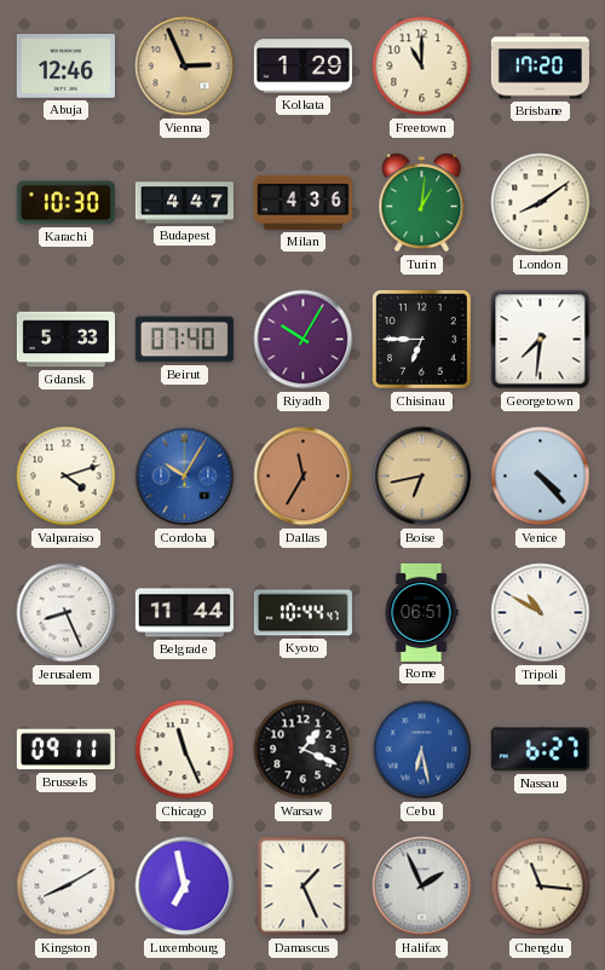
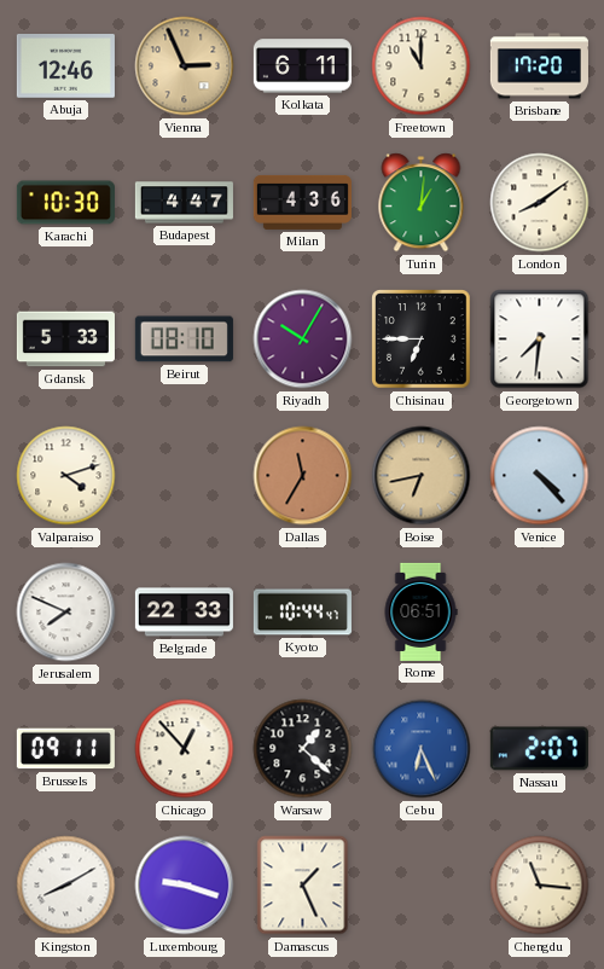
Kolkata: 1:29 -> 6:11 (302, 66)
Beirut: 07:40 -> 08:10 (184, 340)
Cordoba: 10:05 -> none (185, 477)
Jerusalem: 8:26 -> 7:49 (66, 613)
Belgrade: 11:44 -> 22:33 (184, 613)
Tripoli: 10:50 -> none (541, 613)
Chicago: 11:26 -> 12:53 (185, 749)
Warsaw: 1:19 -> 1:22 (303, 749)
Cebu: 6:28 -> 6:26 (422, 749)
Nassau: 6:27 -> 2:07 (539, 749)
Luxembourg: 6:58 -> 9:18 (185, 886)
Halifax: 1:56 -> none (422, 887)
